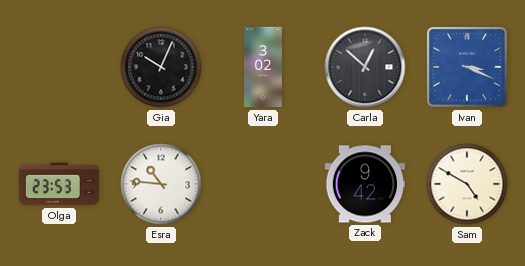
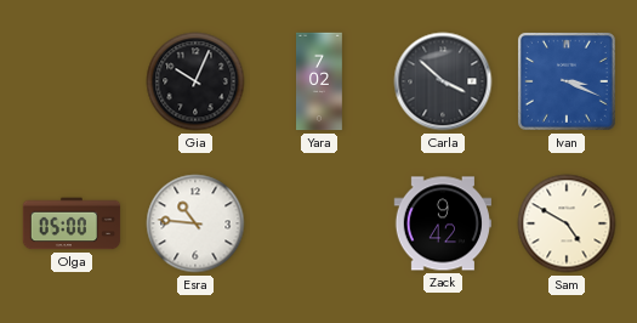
Yara: 3:02 -> 7:02 (320, 81)
Carla: 12:52 -> 3:52 (443, 81)
Olga: 23:53 -> 05:00 (72, 223)
